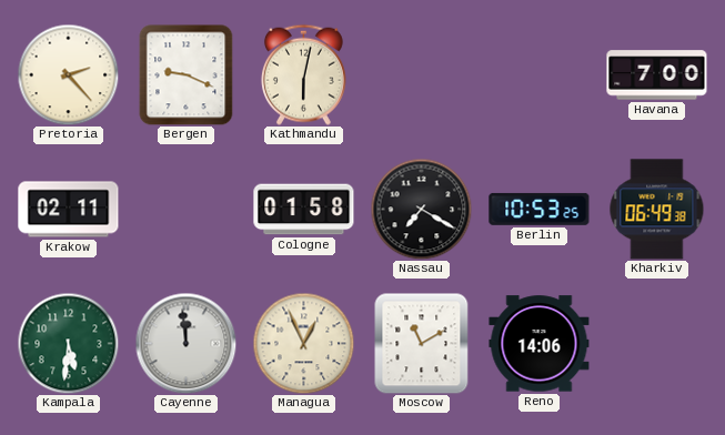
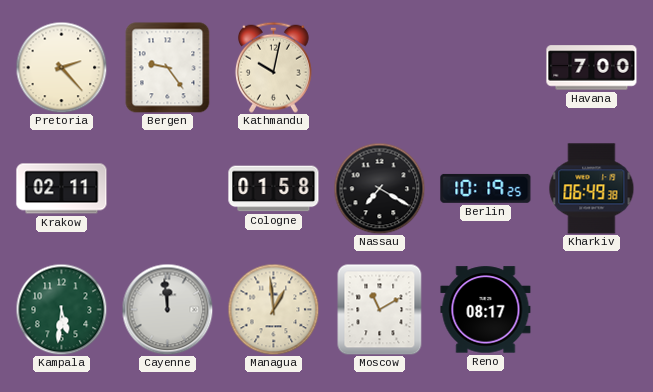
Bergen: 9:19 -> 9:24 (168, 67)
Kathmandu: 6:02 -> 10:02 (273, 67)
Berlin: 10:53 -> 10:19 (486, 188)
Managua: 12:56 -> 12:59 (273, 309)
Reno: 14:06 -> 08:17 (486, 310)
